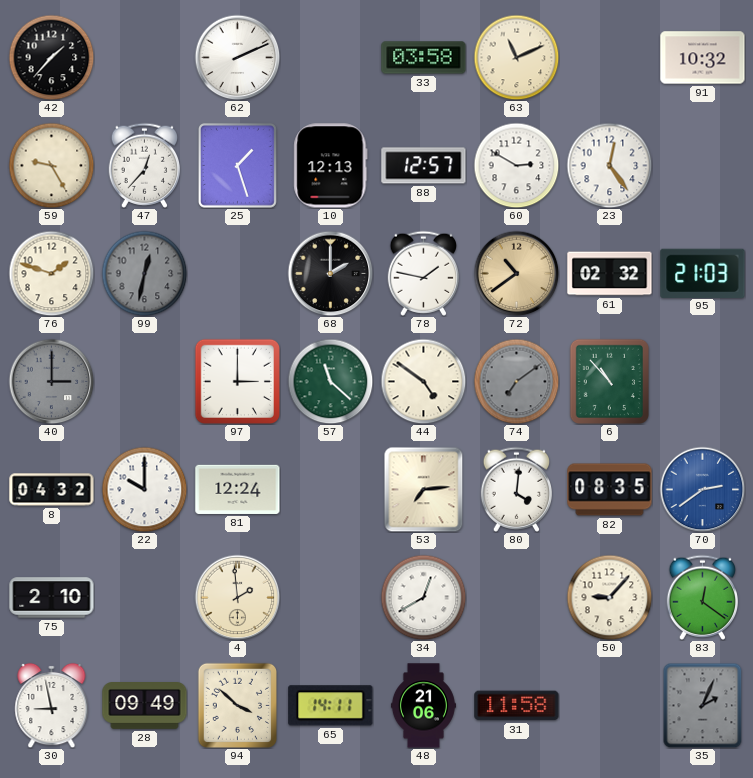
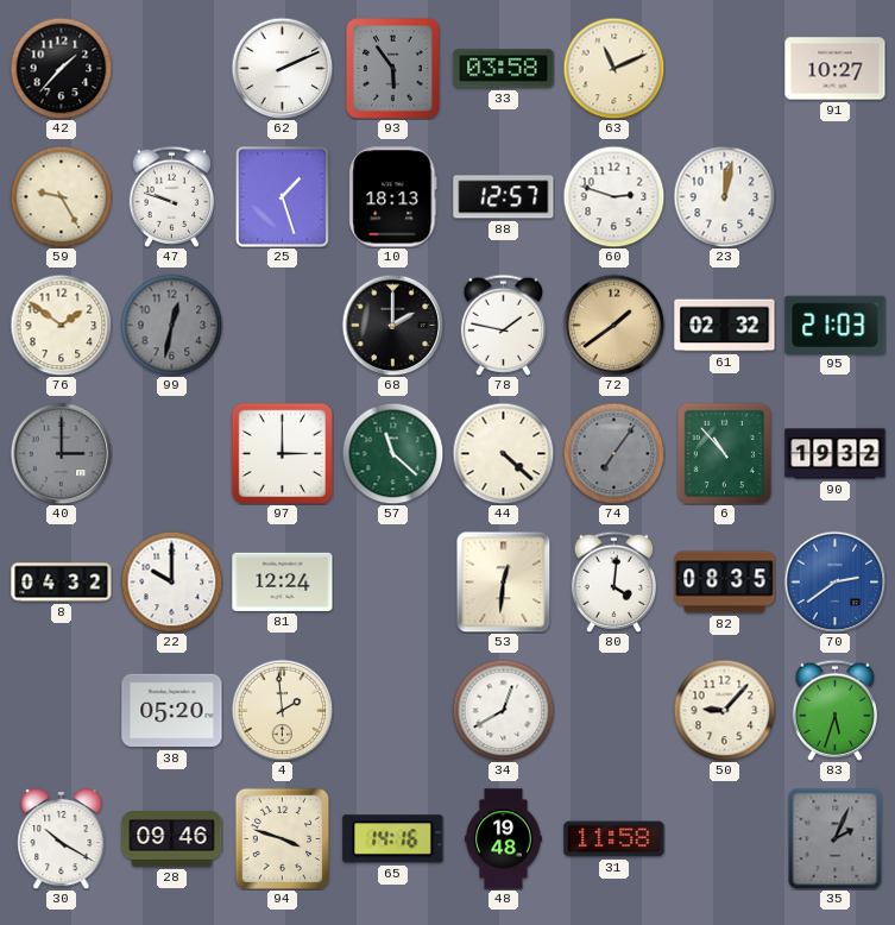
93: none -> 5:54 (393, 69)
91: 10:32 -> 10:27 (836, 69)
47: 12:37 -> 9:48 (171, 196)
10: 12:13 -> 18:13 (393, 197)
60: 2:50 -> 2:48 (613, 196)
23: 12:24 -> 12:02 (724, 196)
76: 1:48 -> 1:51 (61, 325)
72: 10:39 -> 1:39 (613, 325)
44: 4:51 -> 4:22 (503, 453)
74: 7:09 -> 7:06 (613, 453)
90: none -> 19:32 (836, 454)
53: 7:14 -> 12:31 (504, 581)
75: 2:10 -> none (52, 598)
38: none -> 05:20 (172, 711)
83: 12:21 -> 5:33 (834, 710)
30: 8:58 -> 10:20 (62, 838)
28: 09:49 -> 09:46 (172, 839)
94: 3:52 -> 3:48 (282, 838)
65: 14:11 -> 14:16 (393, 839)
48: 21:06 -> 19:48 (503, 839)
